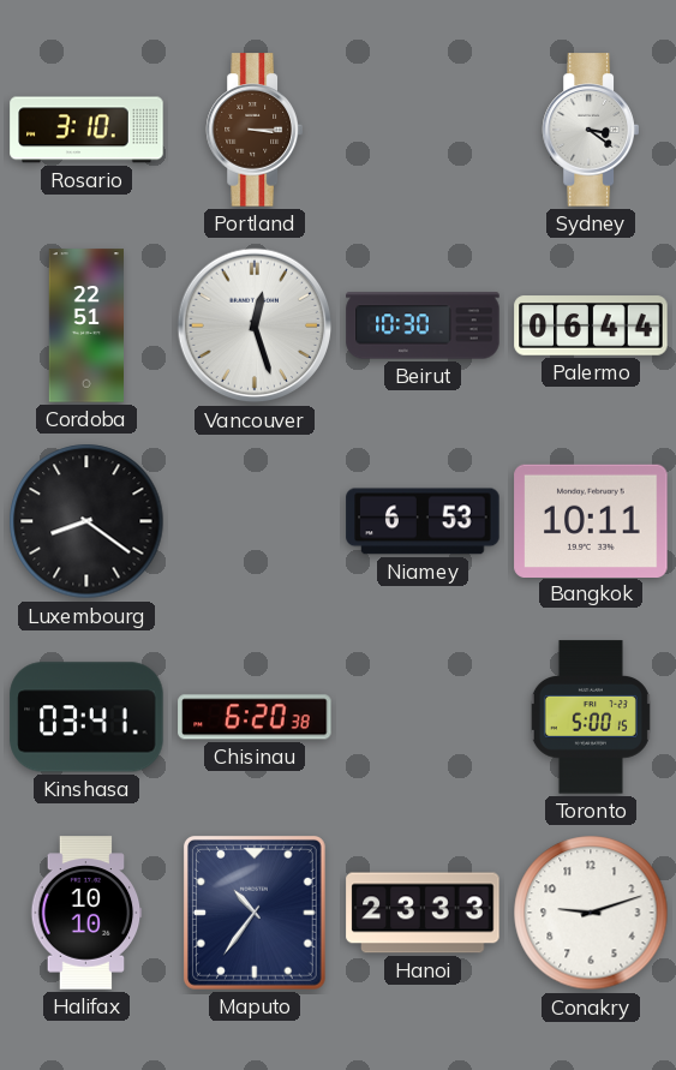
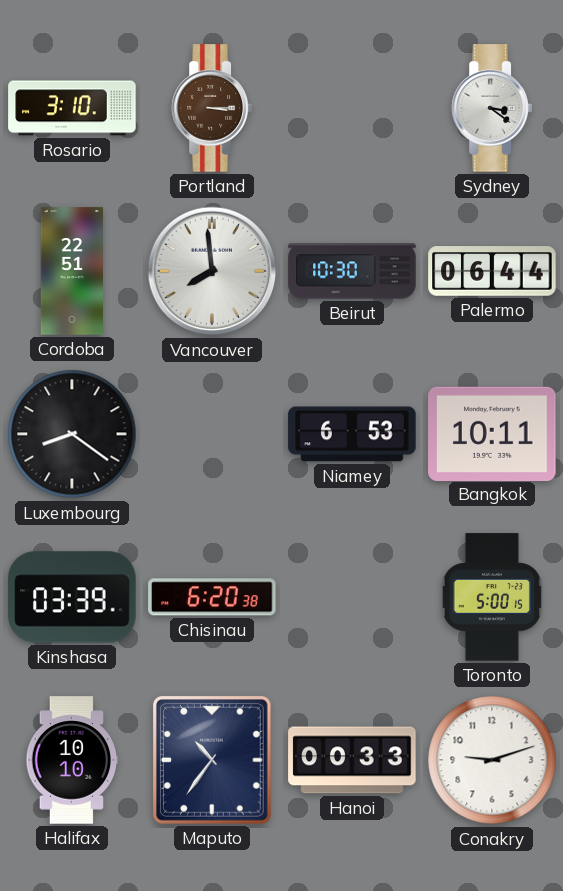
Vancouver: 12:27 -> 7:59 (212, 271)
Kinshasa: 03:41 -> 03:39 (72, 597)
Hanoi: 23:33 -> 00:33 (352, 760)
